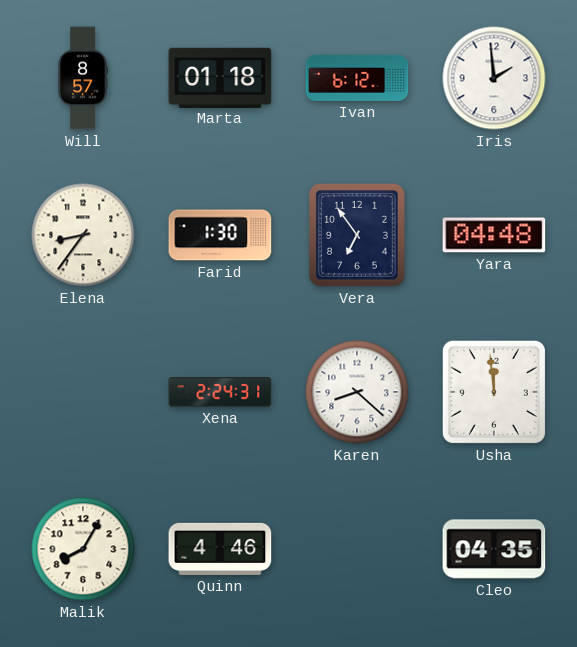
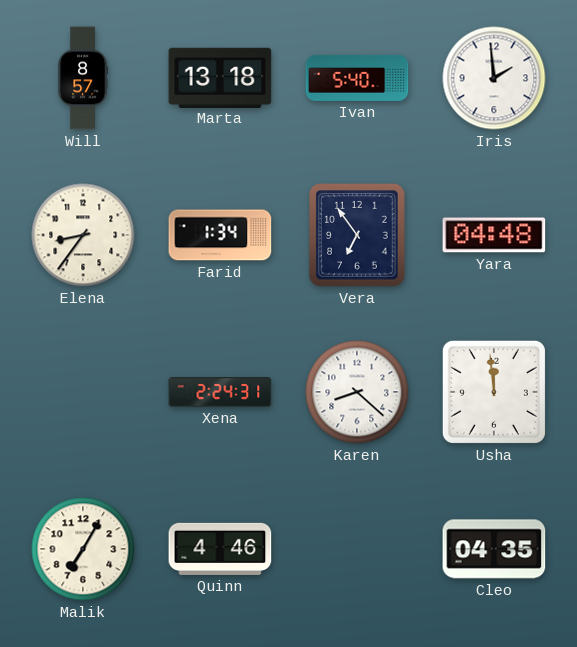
Marta: 01:18 -> 13:18 (220, 77)
Ivan: 6:12 -> 5:40 (357, 78)
Farid: 1:30 -> 1:34 (220, 235)
Malik: 8:05 -> 7:05 (83, 549)
